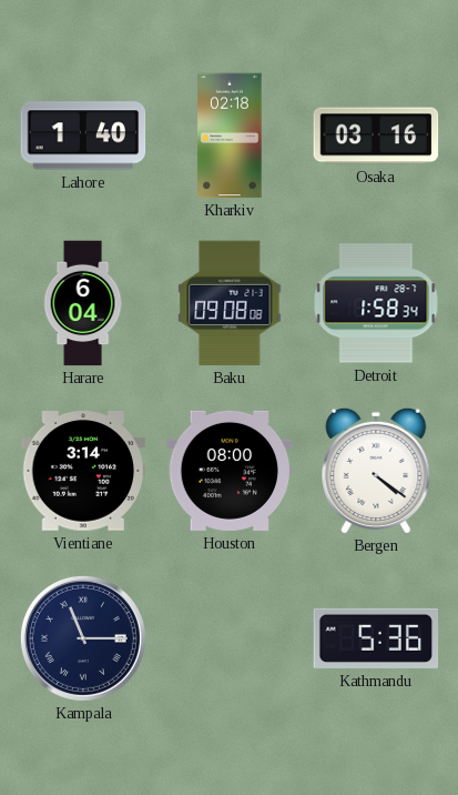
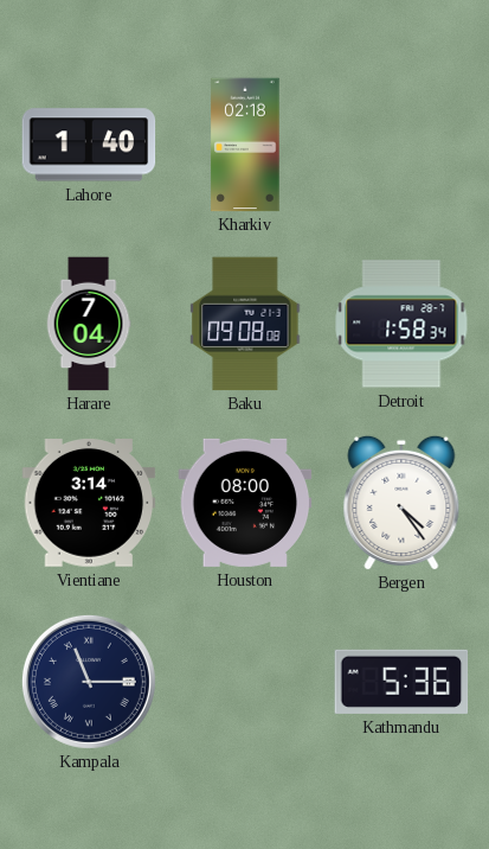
Osaka: 03:16 -> none (376, 135)
Harare: 6:04 -> 7:04 (89, 324)
Bergen: 4:21 -> 4:24 (401, 503)
